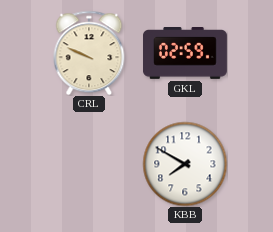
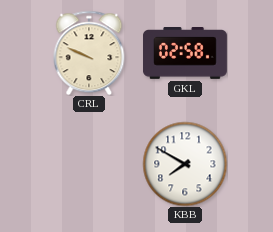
GKL: 02:59 -> 02:58 (186, 54)
